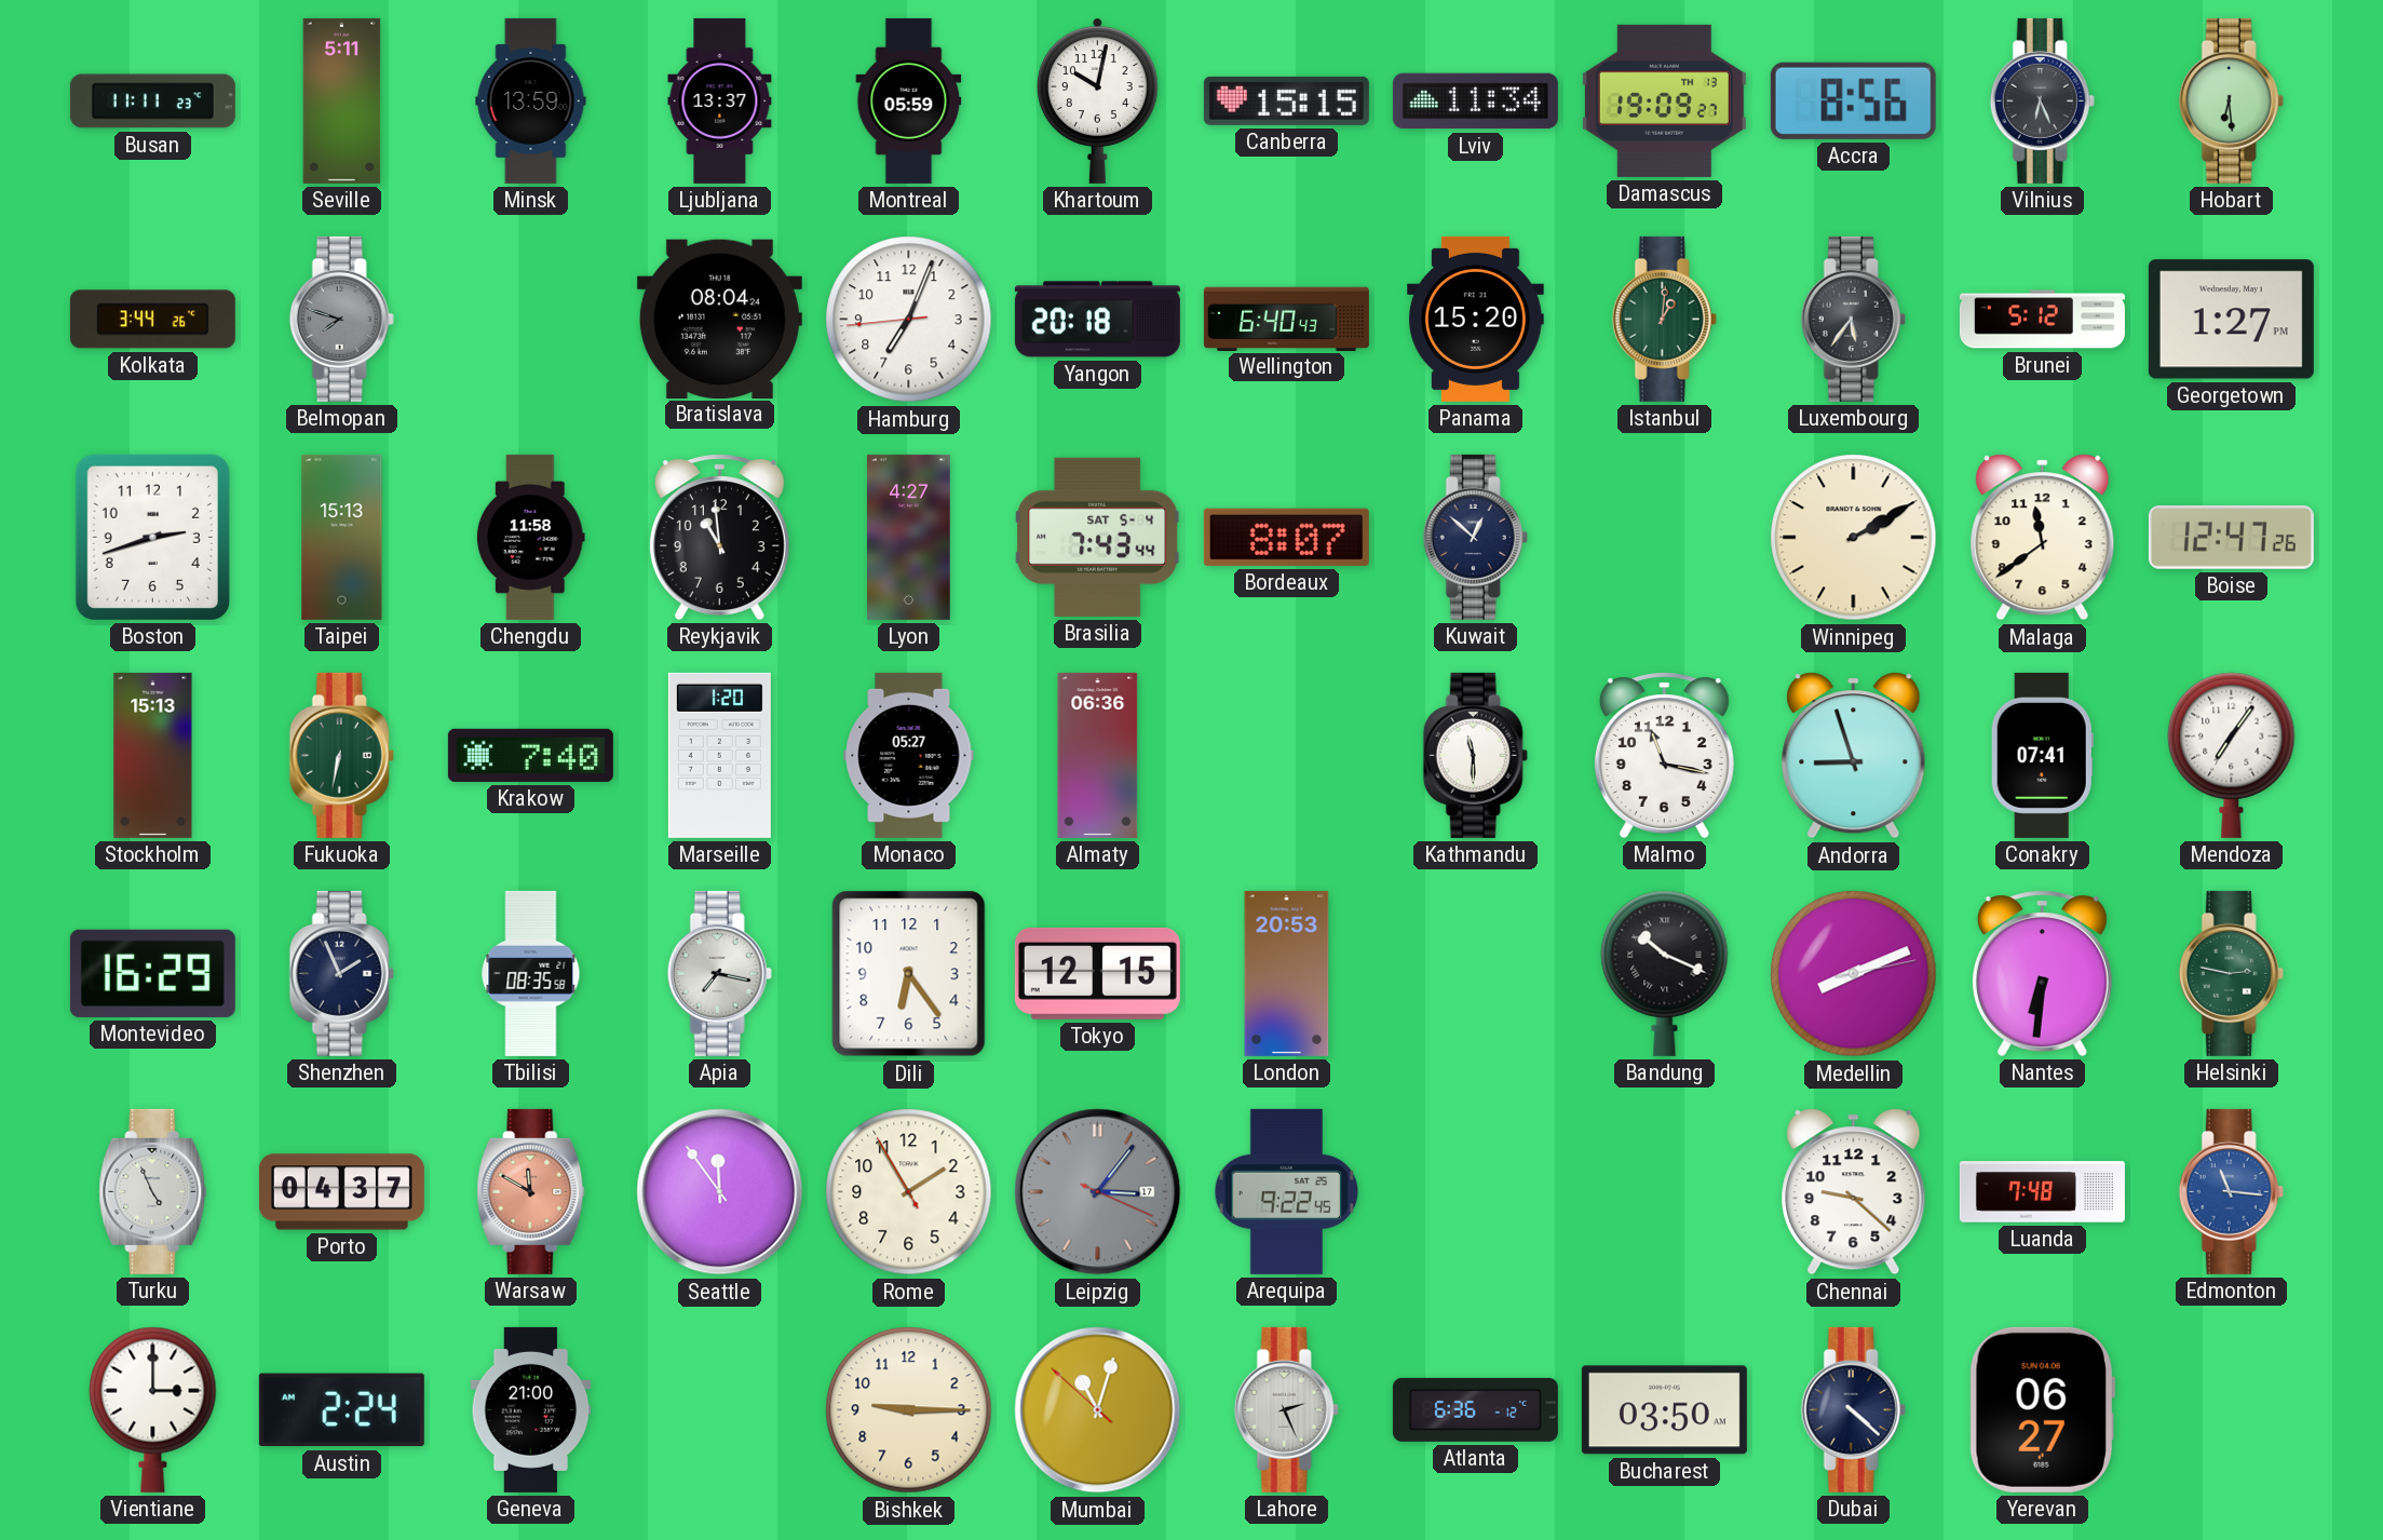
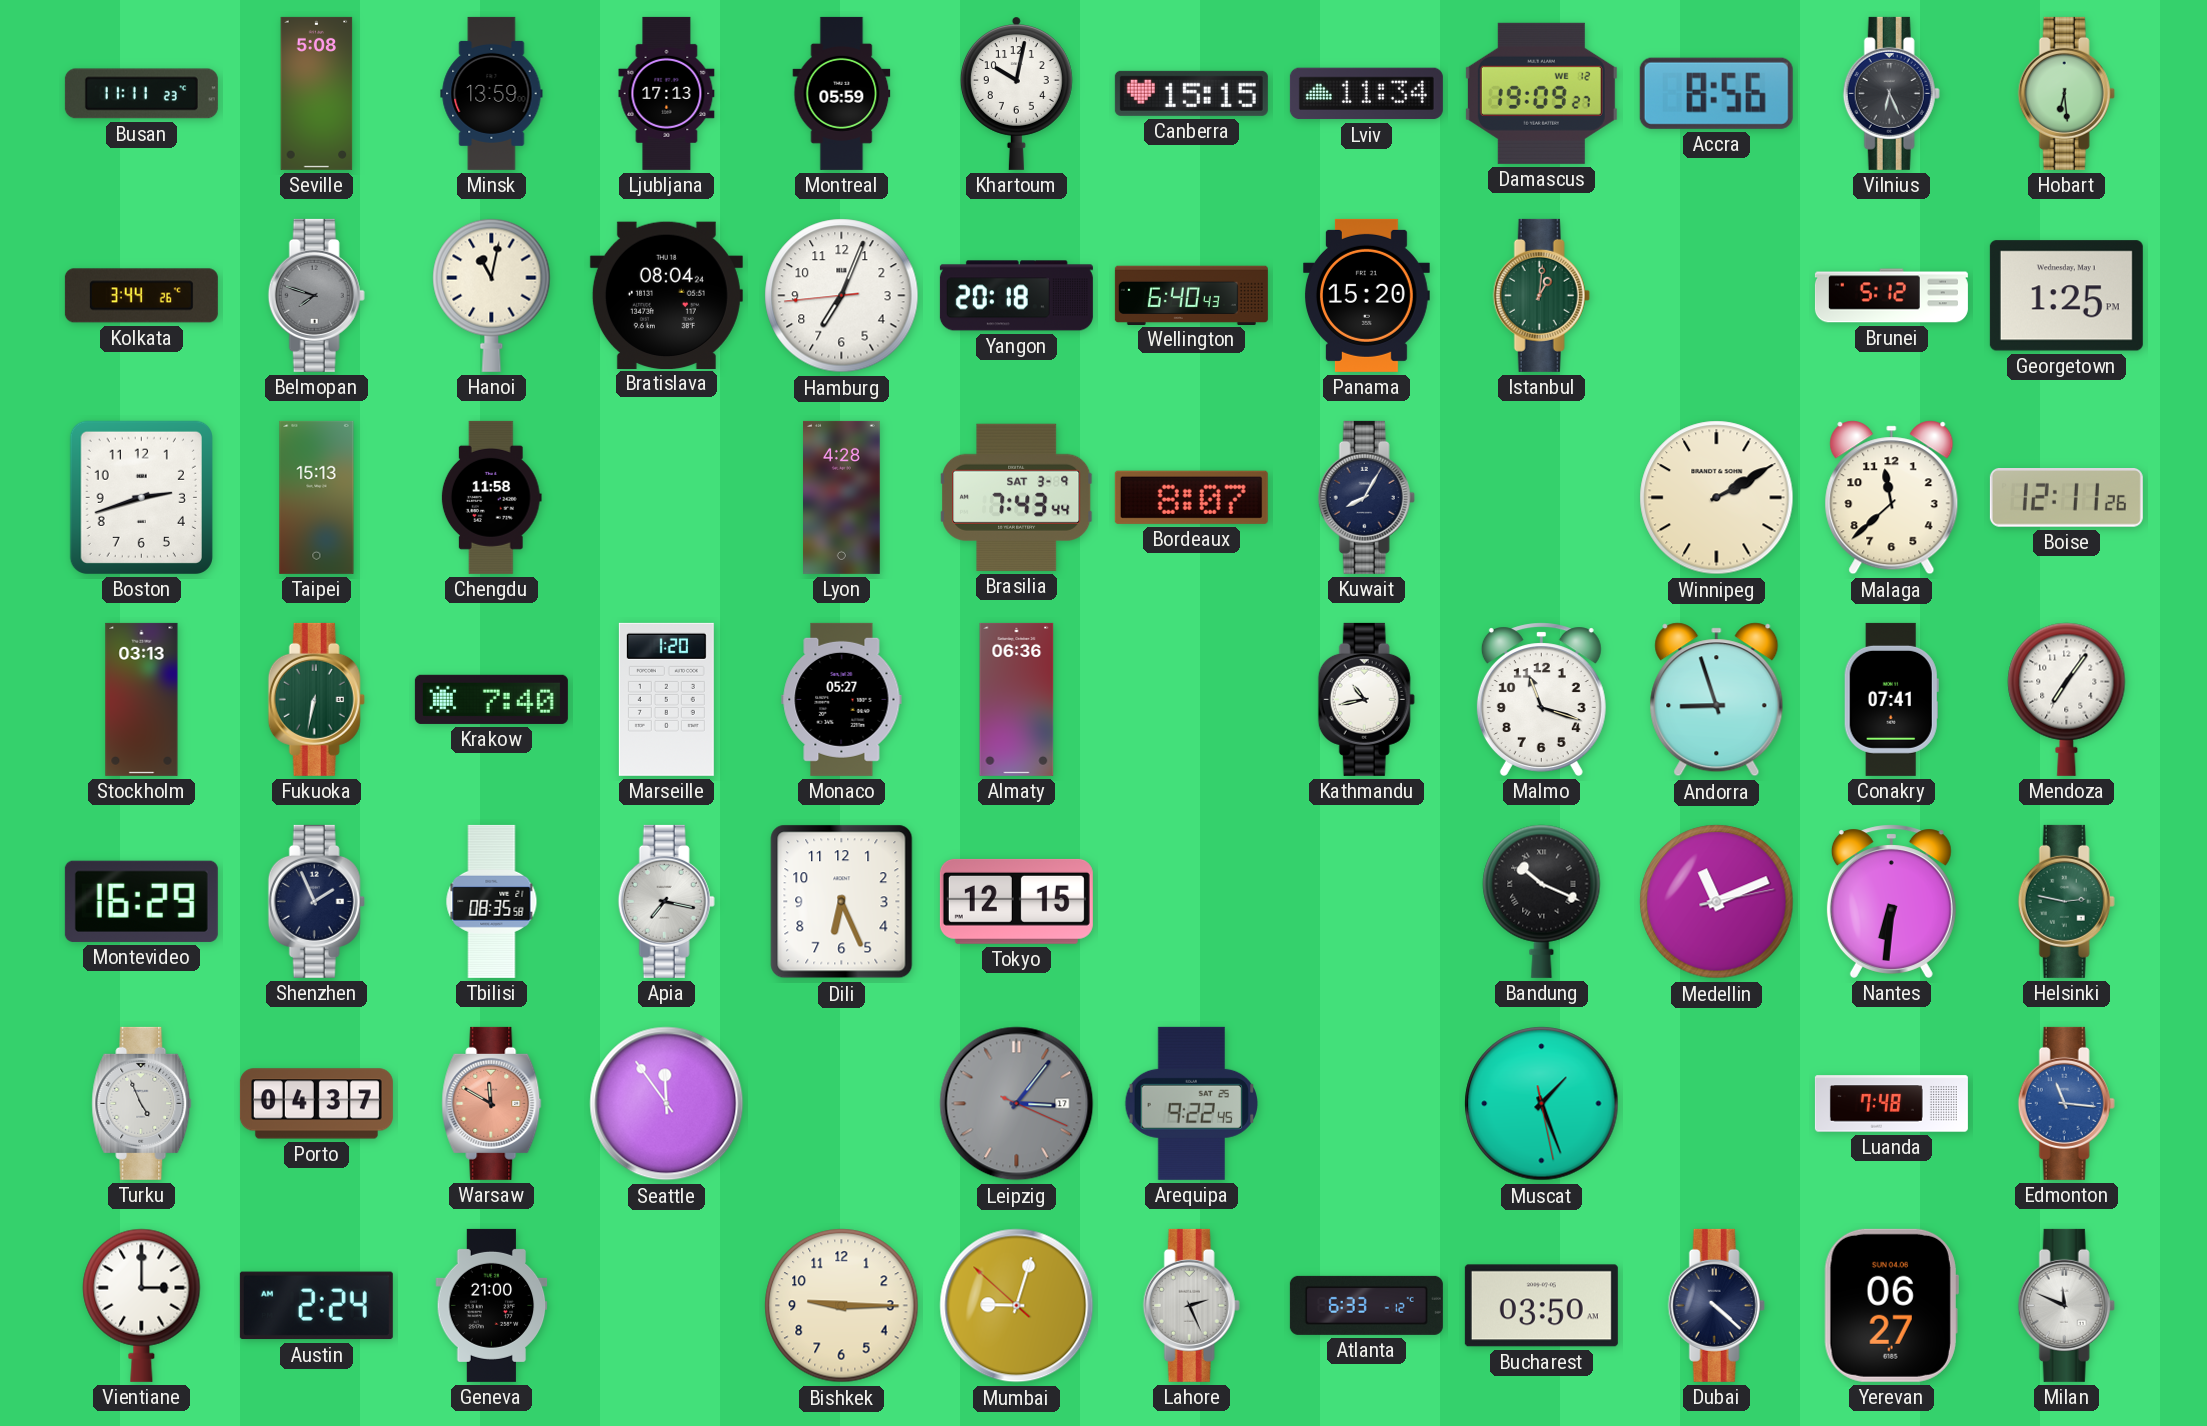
Seville: 5:11 -> 5:08 (317, 93)
Ljubljana: 13:37 -> 17:13 (667, 93)
Damascus date: TH 13 -> WE 12 (1541, 93)
Hanoi: none -> 11:02 (492, 295)
Luxembourg: 5:36 -> none (1853, 319)
Georgetown: 1:27 -> 1:25 (2066, 296)
Reykjavik: 10:59 -> none (719, 537)
Lyon: 4:27 -> 4:28 (842, 497)
Brasilia date: SAT 5-4 -> SAT 3-9 (1017, 497)
Kuwait: 12:52 -> 8:05 (1366, 497)
Malaga: 11:39 -> 11:38 (1892, 498)
Boise: 12:47 -> 12:11 (2066, 498)
Stockholm: 15:13 -> 03:13 (142, 699)
Kathmandu: 11:30 -> 10:43 (1366, 699)
Malmo: 11:17 -> 11:18 (1541, 699)
Dili: 6:24 -> 6:26 (842, 902)
London: 20:53 -> none (1287, 973)
Medellin: 8:11 -> 11:11 (1717, 902)
Rome: 1:54 -> none (909, 1192)
Muscat: none -> 1:26 (1542, 1104)
Chennai: 9:22 -> none (1854, 1192)
Mumbai: 11:02 -> 9:02 (1017, 1306)
Atlanta: 6:36 -> 6:33 (1366, 1305)
Milan: none -> 11:49 (2066, 1305)
